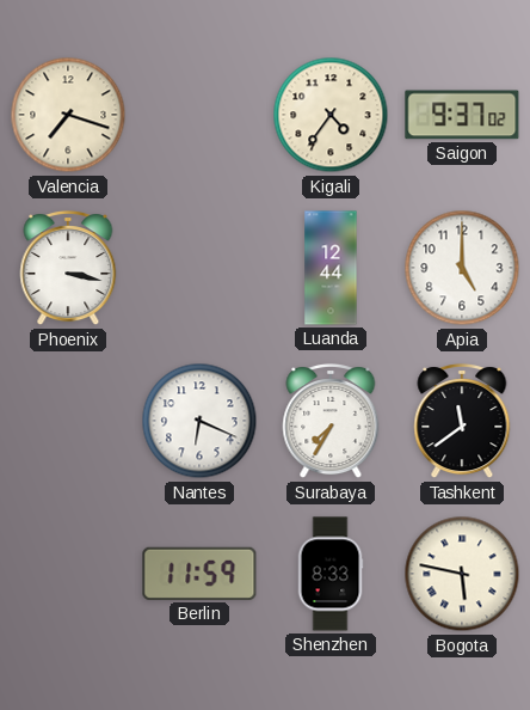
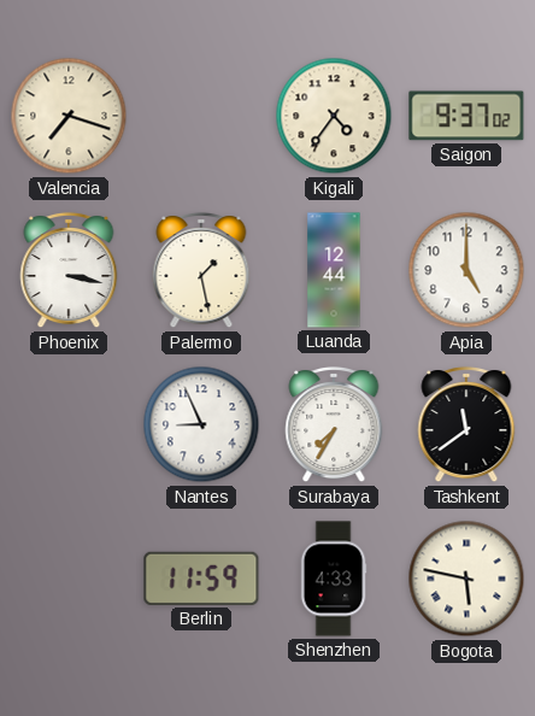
Palermo: none -> 1:28 (201, 270)
Nantes: 6:19 -> 8:56 (201, 424)
Shenzhen: 8:33 -> 4:33 (334, 579)
